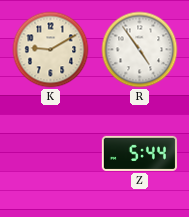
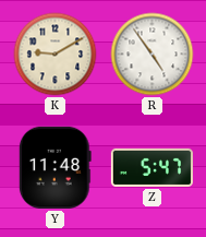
Y: none -> 11:48 (54, 167)
Z: 5:44 -> 5:47 (152, 167)
